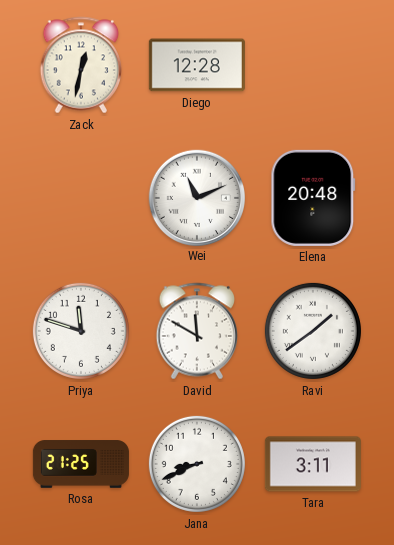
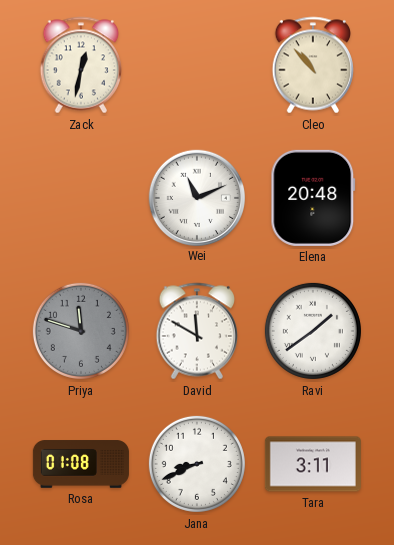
Diego: 12:28 -> none (197, 65)
Cleo: none -> 10:53 (312, 65)
Priya dial: white -> grey (81, 331)
Rosa: 21:25 -> 01:08 (81, 464)
